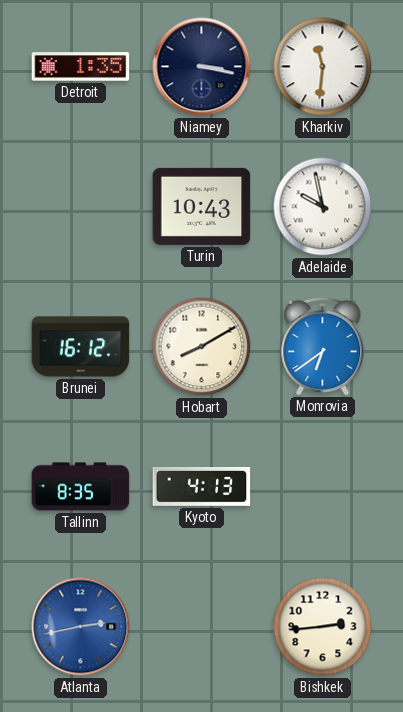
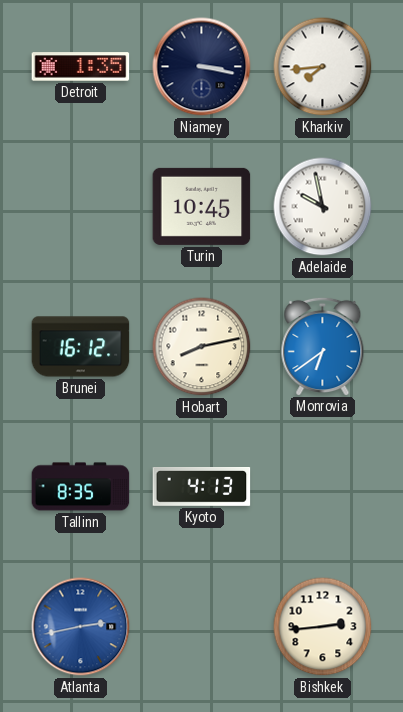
Kharkiv: 11:31 -> 7:44 (323, 67)
Turin: 10:43 -> 10:45 (202, 206)
Hobart: 8:10 -> 8:13 (202, 347)
